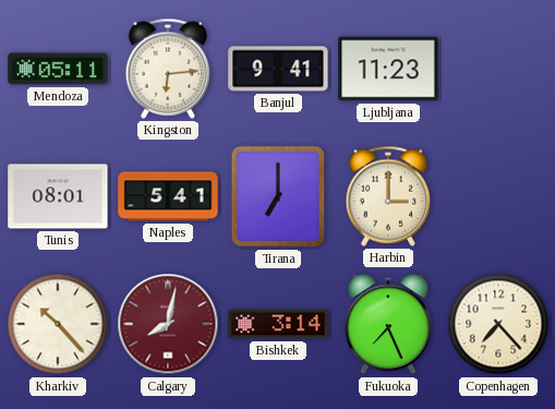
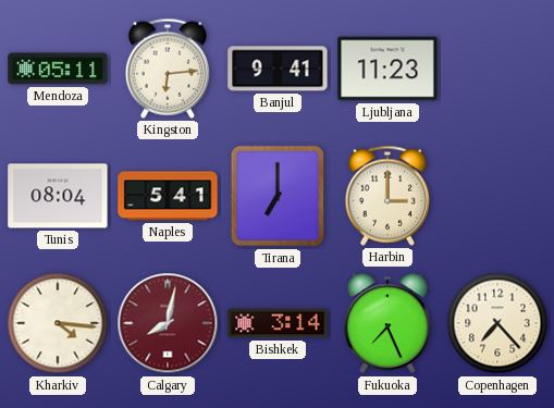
Tunis: 08:01 -> 08:04 (58, 196)
Kharkiv: 10:23 -> 4:16 (58, 323)
